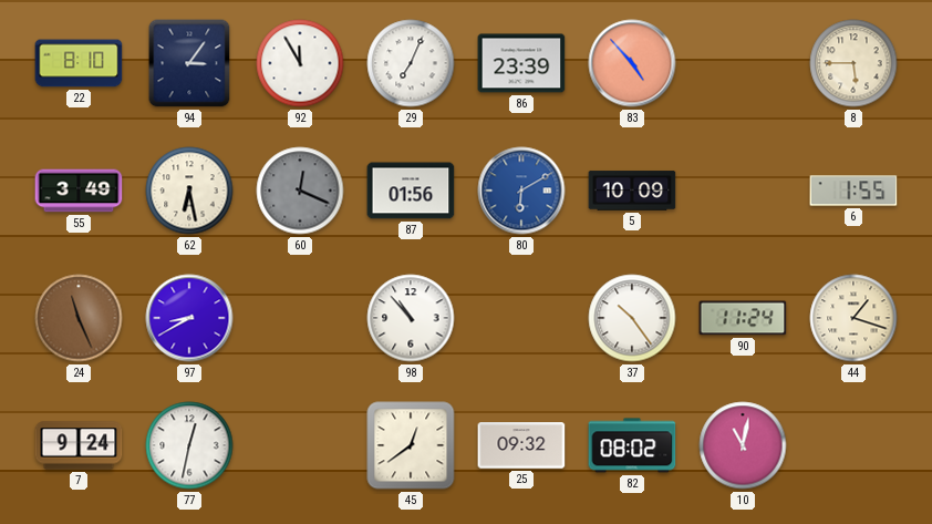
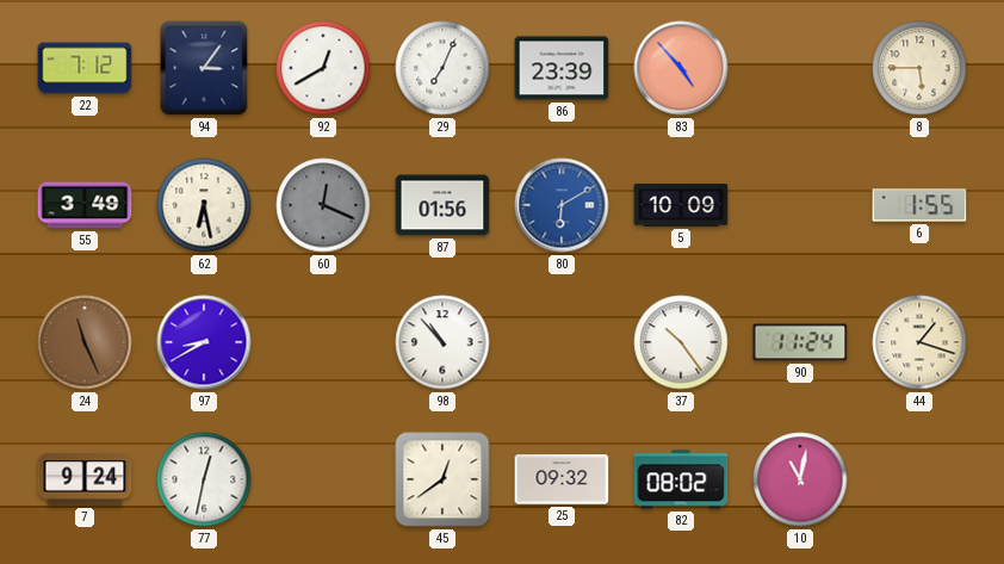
22: 8:10 -> 7:12 (85, 68)
92: 11:55 -> 12:40 (323, 68)
